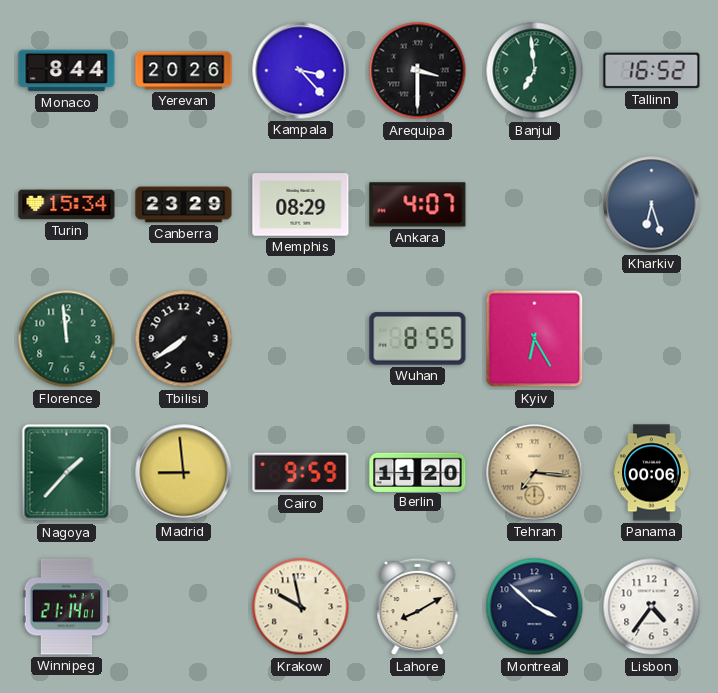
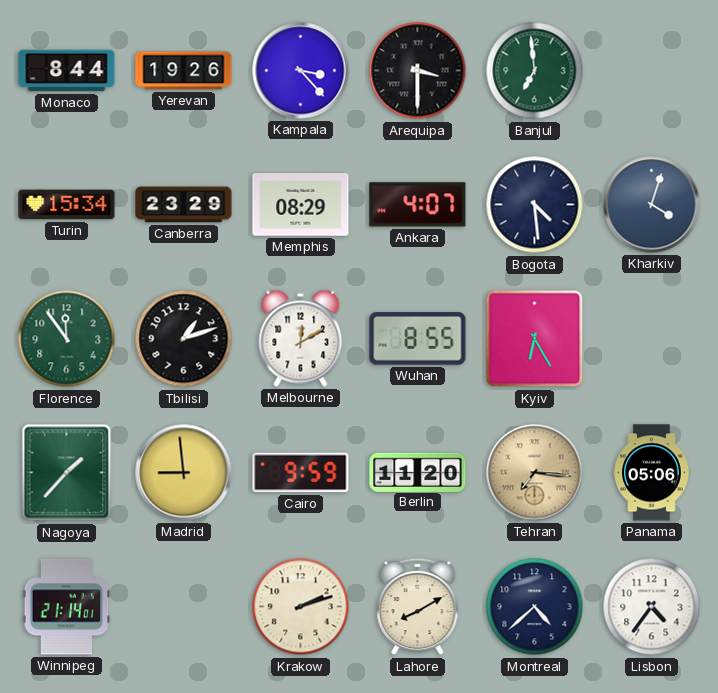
Yerevan: 20:26 -> 19:26 (184, 71)
Tallinn: 16:52 -> none (652, 71)
Bogota: none -> 4:29 (535, 205)
Kharkiv: 6:27 -> 4:03 (652, 205)
Florence: 11:59 -> 11:54 (67, 339)
Tbilisi: 7:39 -> 1:12 (184, 339)
Melbourne: none -> 12:10 (301, 338)
Panama: 00:06 -> 05:06 (652, 473)
Krakow: 9:58 -> 2:12 (301, 607)
Montreal: 3:52 -> 4:38 (535, 607)
